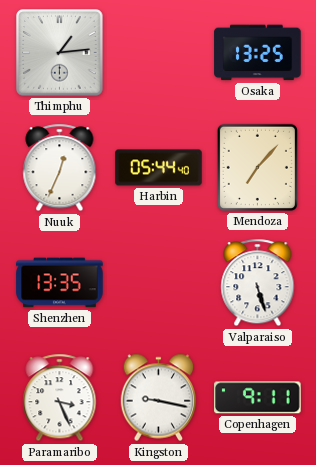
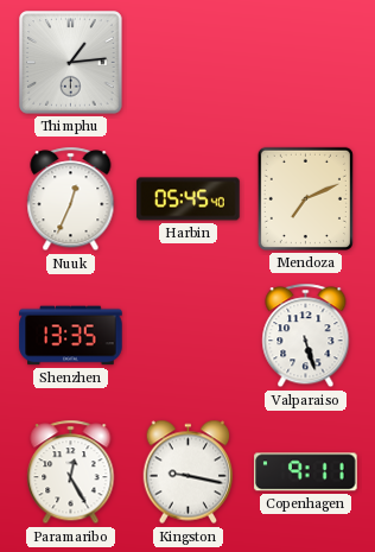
Osaka: 13:25 -> none (258, 53)
Harbin: 05:44 -> 05:45 (189, 199)
Mendoza: 7:07 -> 7:11 (305, 198)
Paramaribo: 3:26 -> 12:25 (71, 472)
